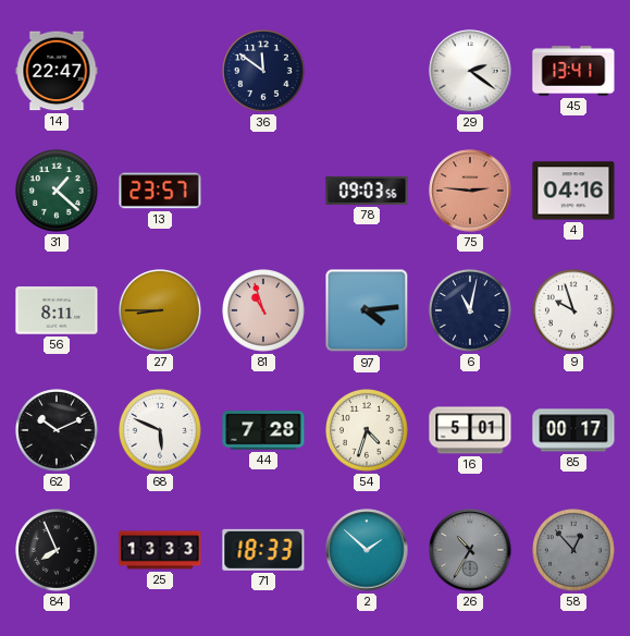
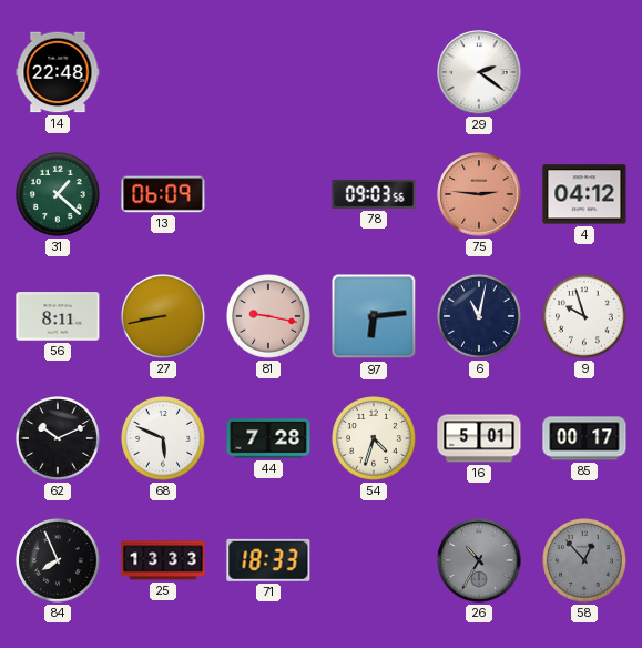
14: 22:47 -> 22:48 (58, 72)
36: 11:51 -> none (264, 72)
45: 13:41 -> none (573, 71)
13: 23:57 -> 06:09 (163, 194)
4: 04:16 -> 04:12 (584, 194)
27: 8:45 -> 8:43 (164, 317)
81: 10:57 -> 9:17 (269, 317)
97: 4:14 -> 6:14 (374, 316)
2: 1:52 -> none (367, 550)
